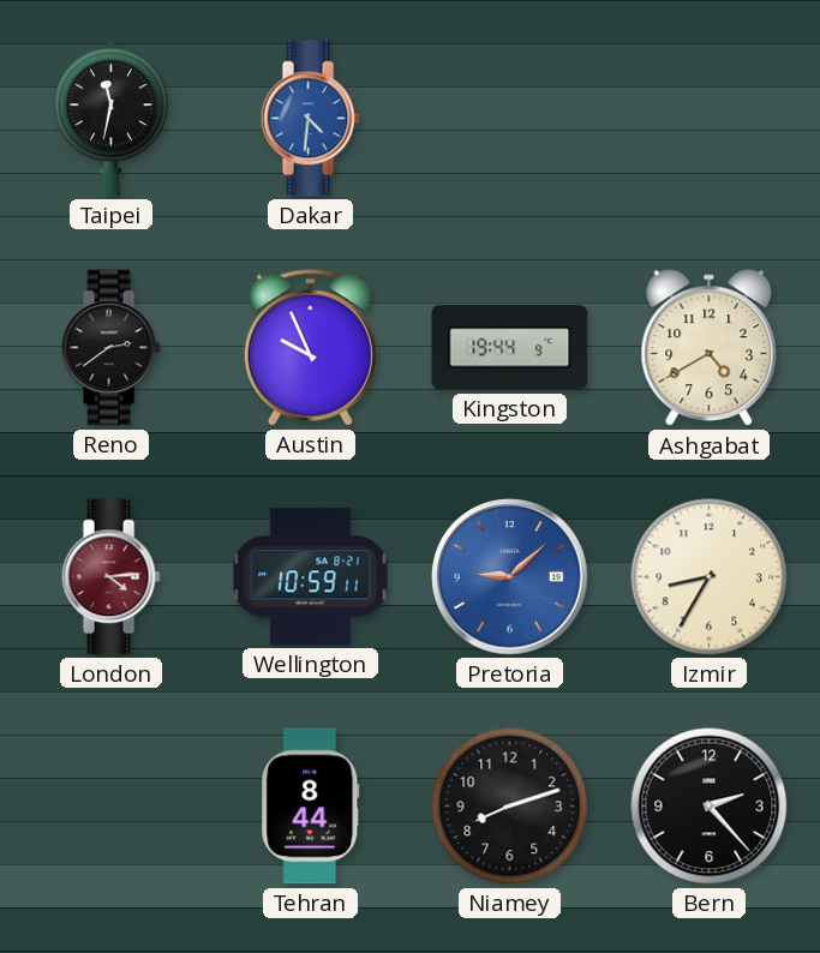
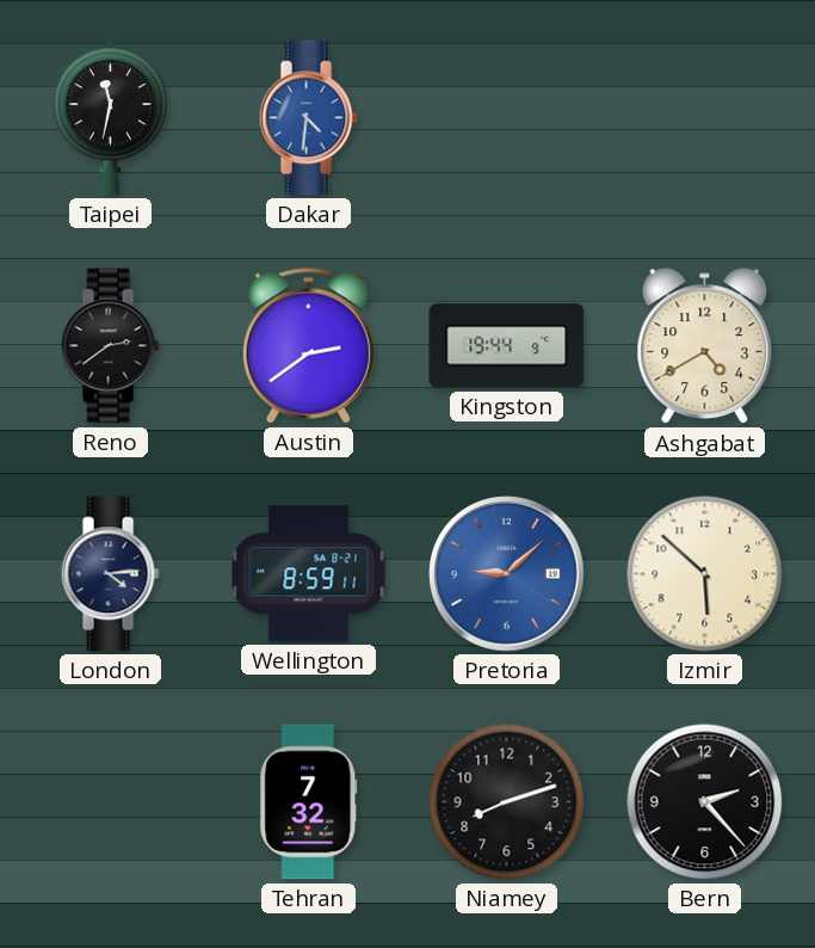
Austin: 9:56 -> 2:39 (308, 345)
London dial: burgundy -> navy (110, 574)
Wellington: 10:59 -> 8:59 (309, 574)
Izmir: 8:35 -> 5:52 (705, 574)
Tehran: 8:44 -> 7:32 (309, 802)
